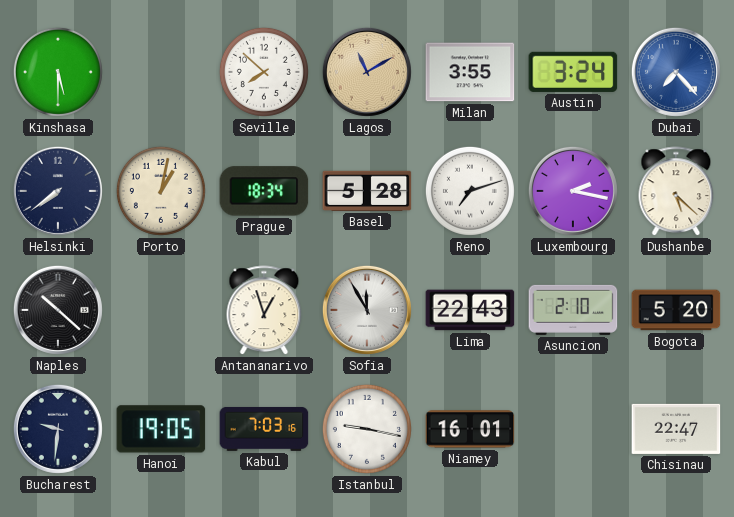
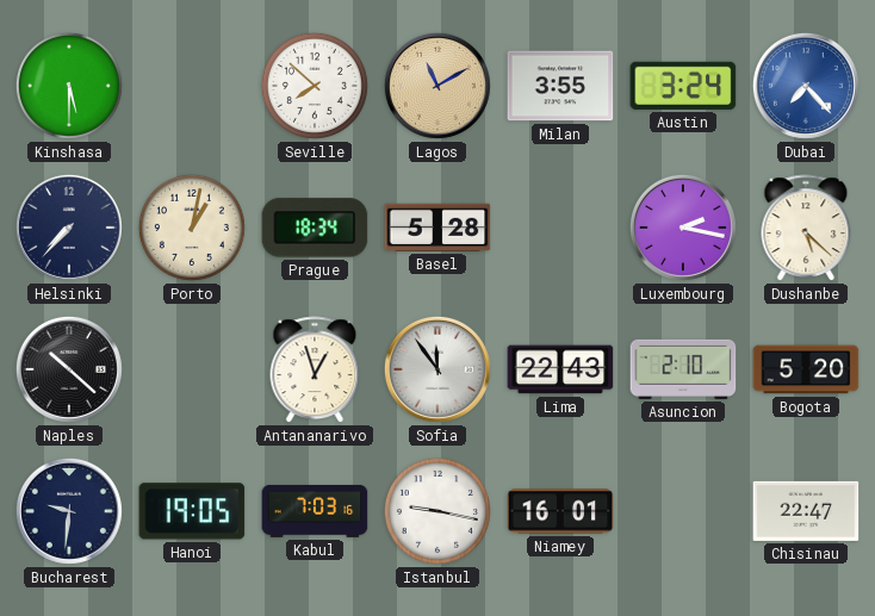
Helsinki: 7:39 -> 7:37 (69, 228)
Reno: 7:12 -> none (470, 191)
Sofia: 11:55 -> 11:54 (437, 369)
